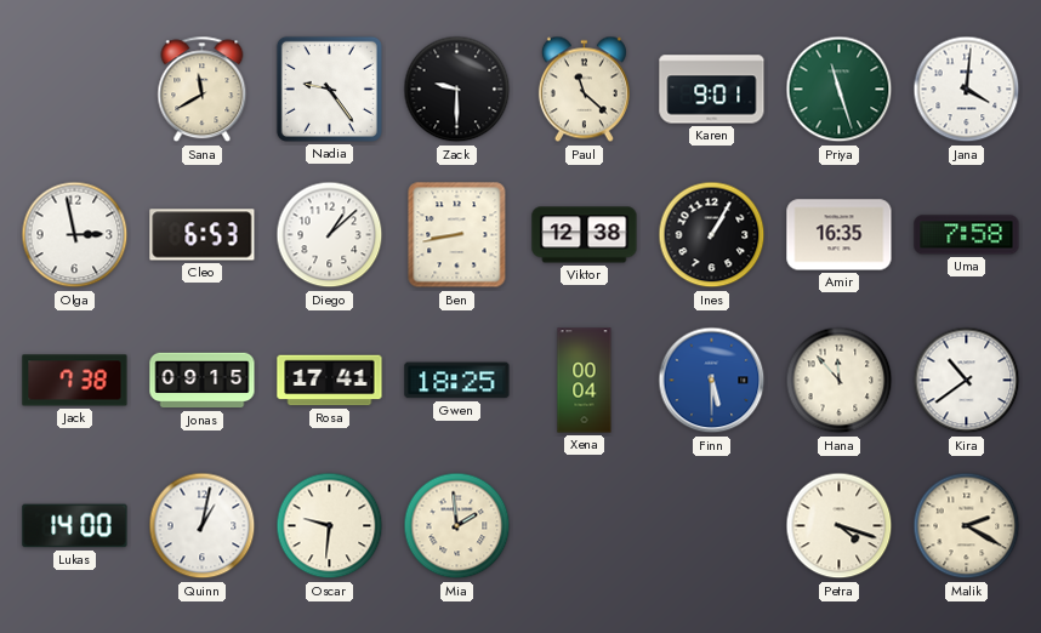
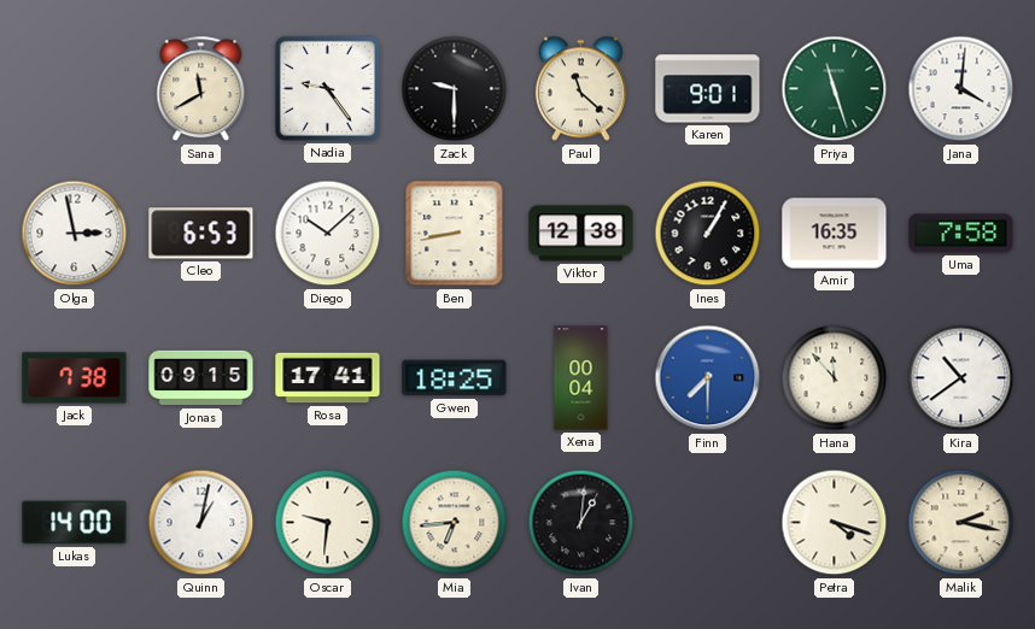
Diego: 1:08 -> 10:08 (328, 234)
Finn: 5:30 -> 7:30 (708, 378)
Mia: 1:59 -> 6:44 (455, 523)
Ivan: none -> 1:01 (581, 523)
Malik: 2:20 -> 2:17 (961, 523)
